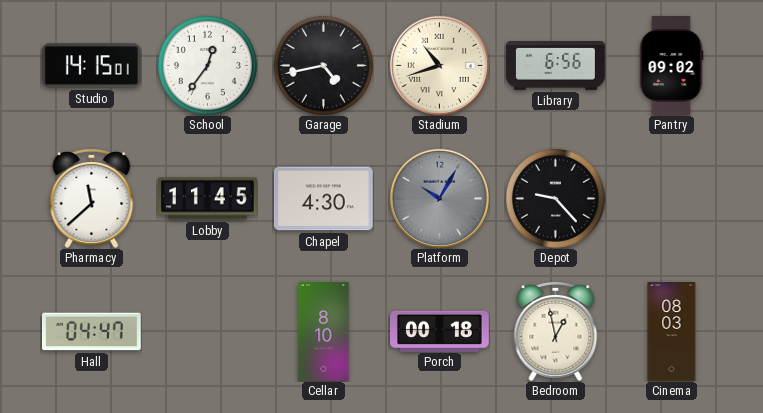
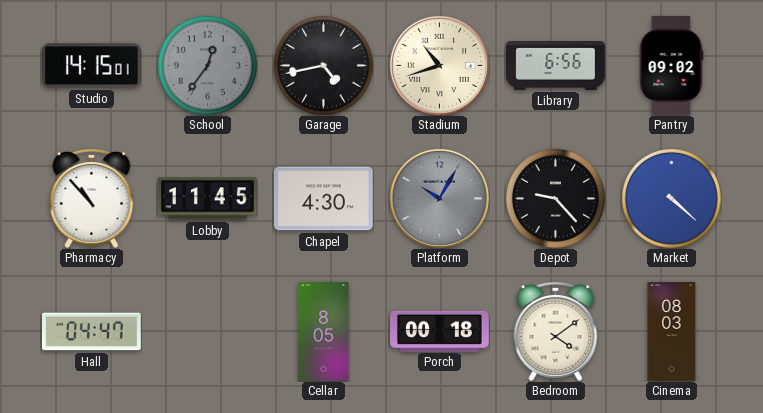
School dial: white -> grey (207, 65)
Pharmacy: 11:38 -> 10:53 (92, 199)
Market: none -> 4:22 (671, 198)
Cellar: 8:10 -> 8:05 (324, 332)
Bedroom: 12:58 -> 4:09 (556, 332)
